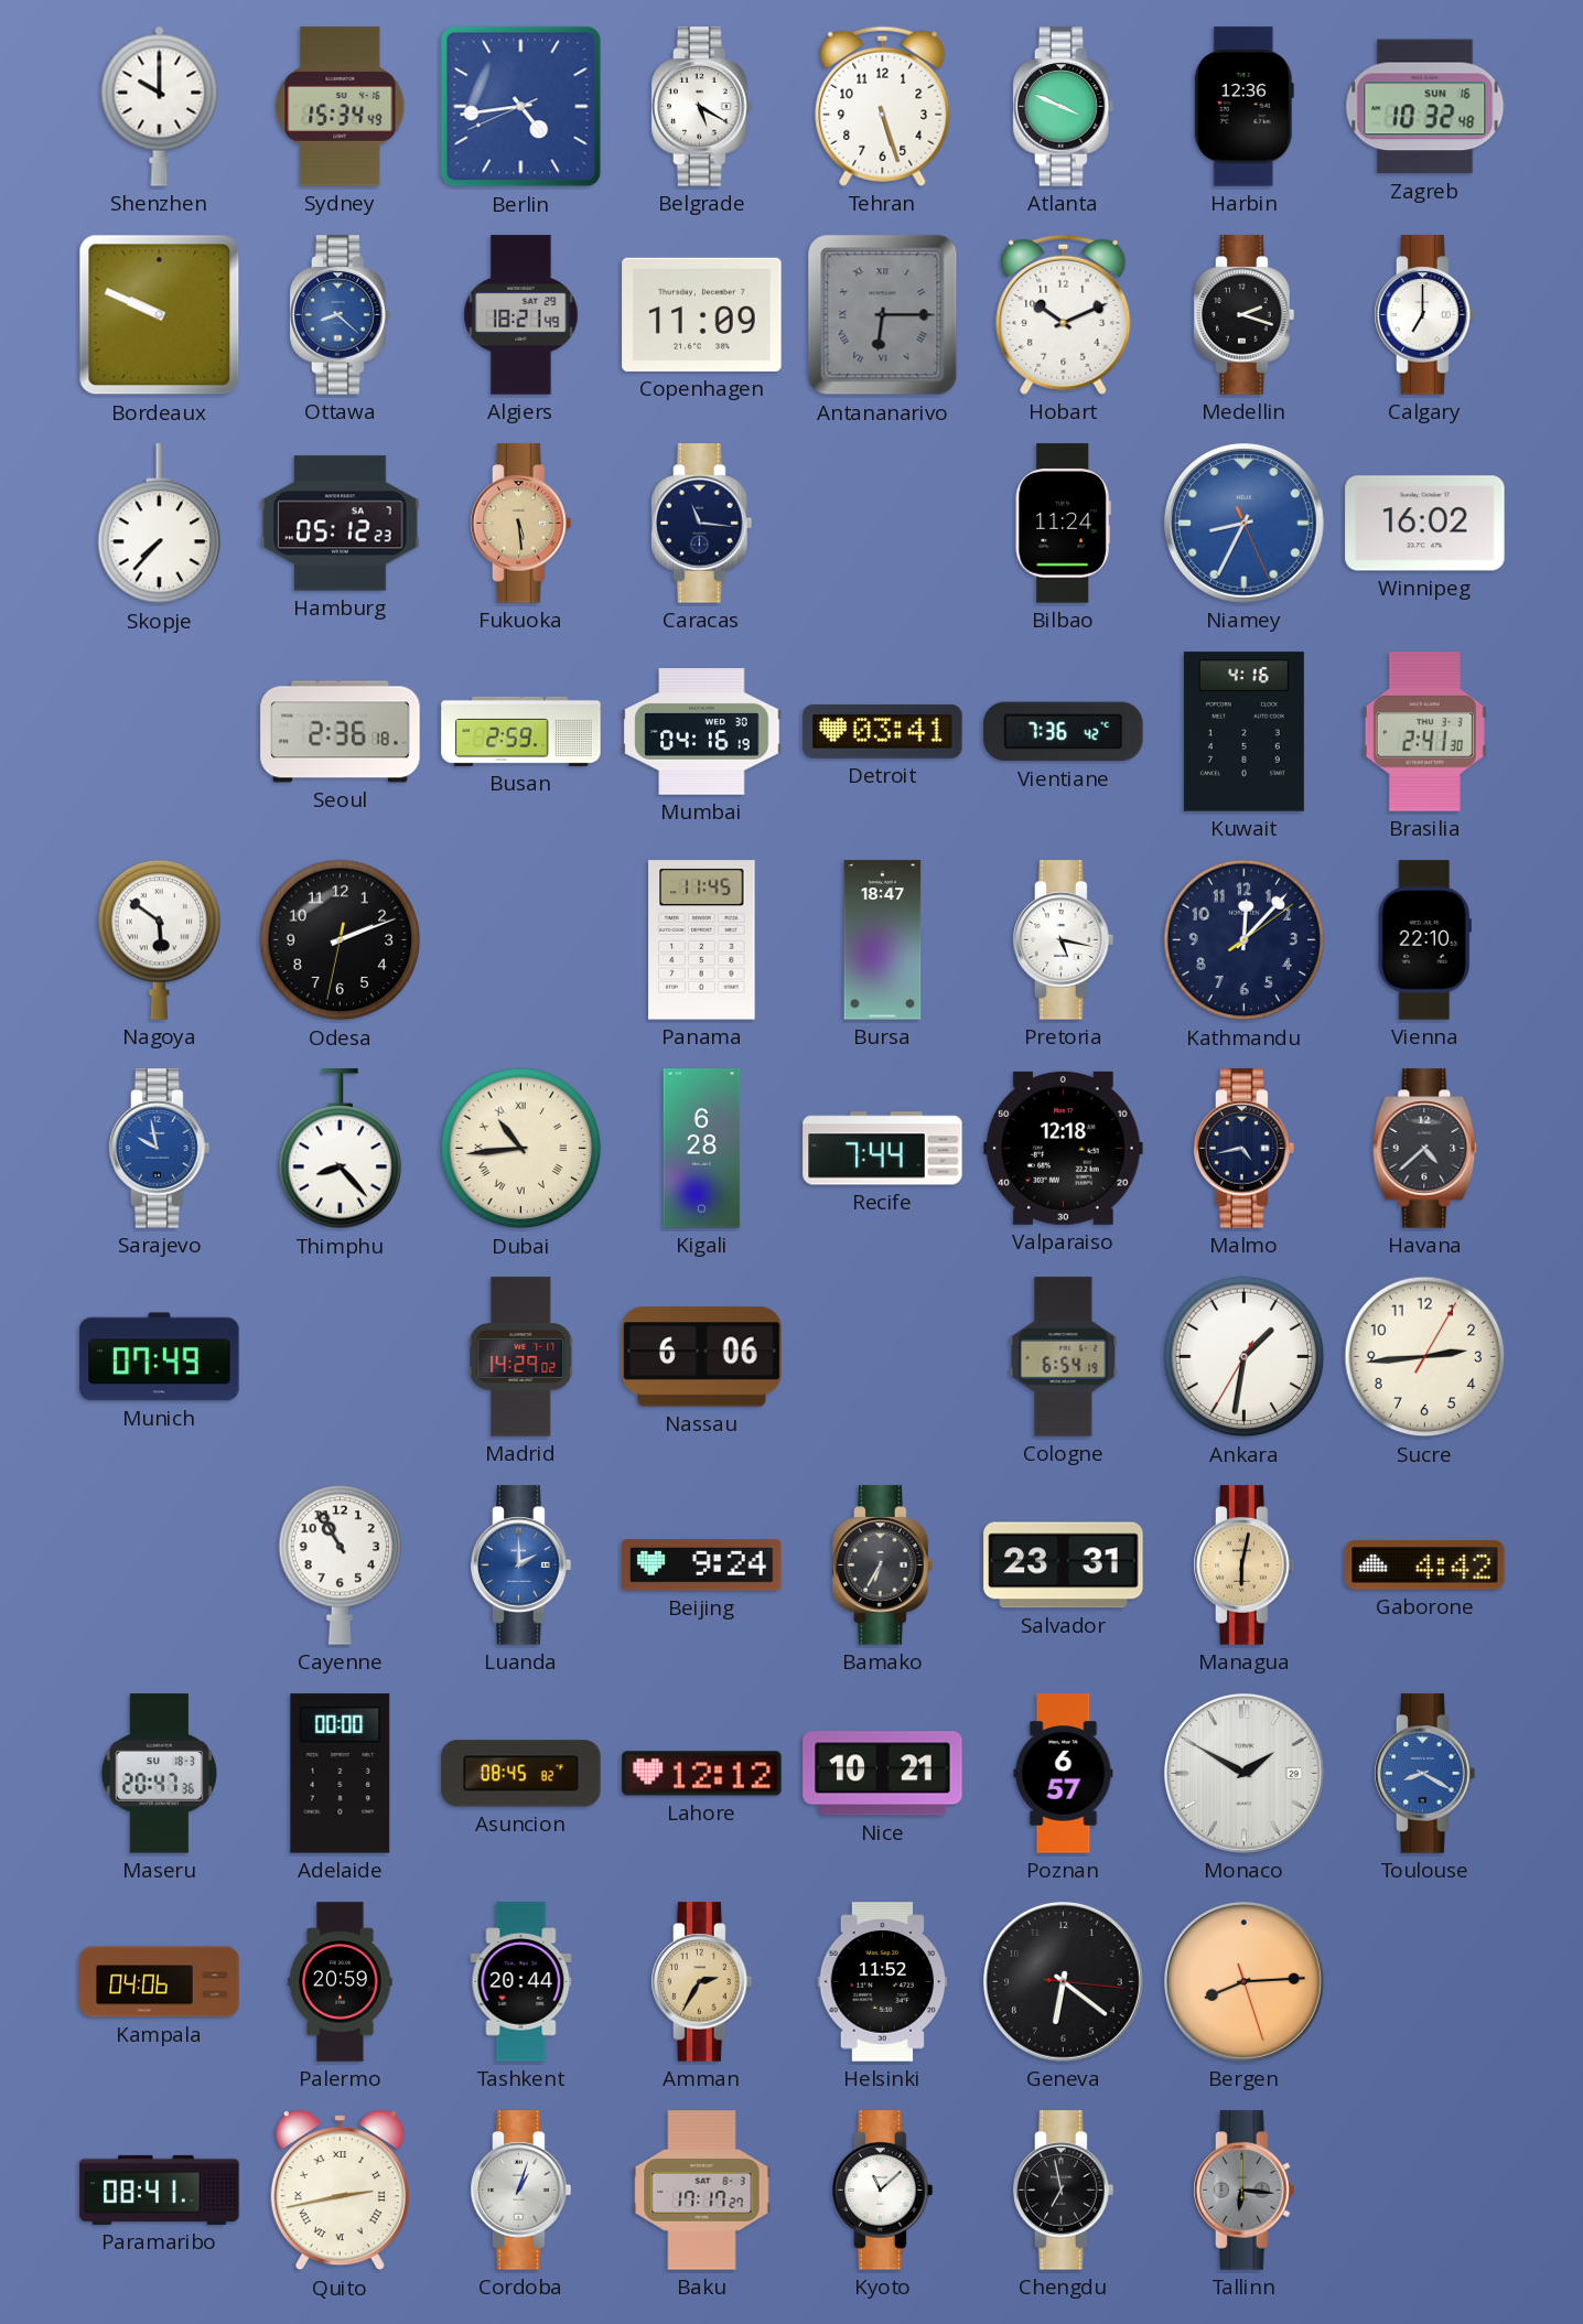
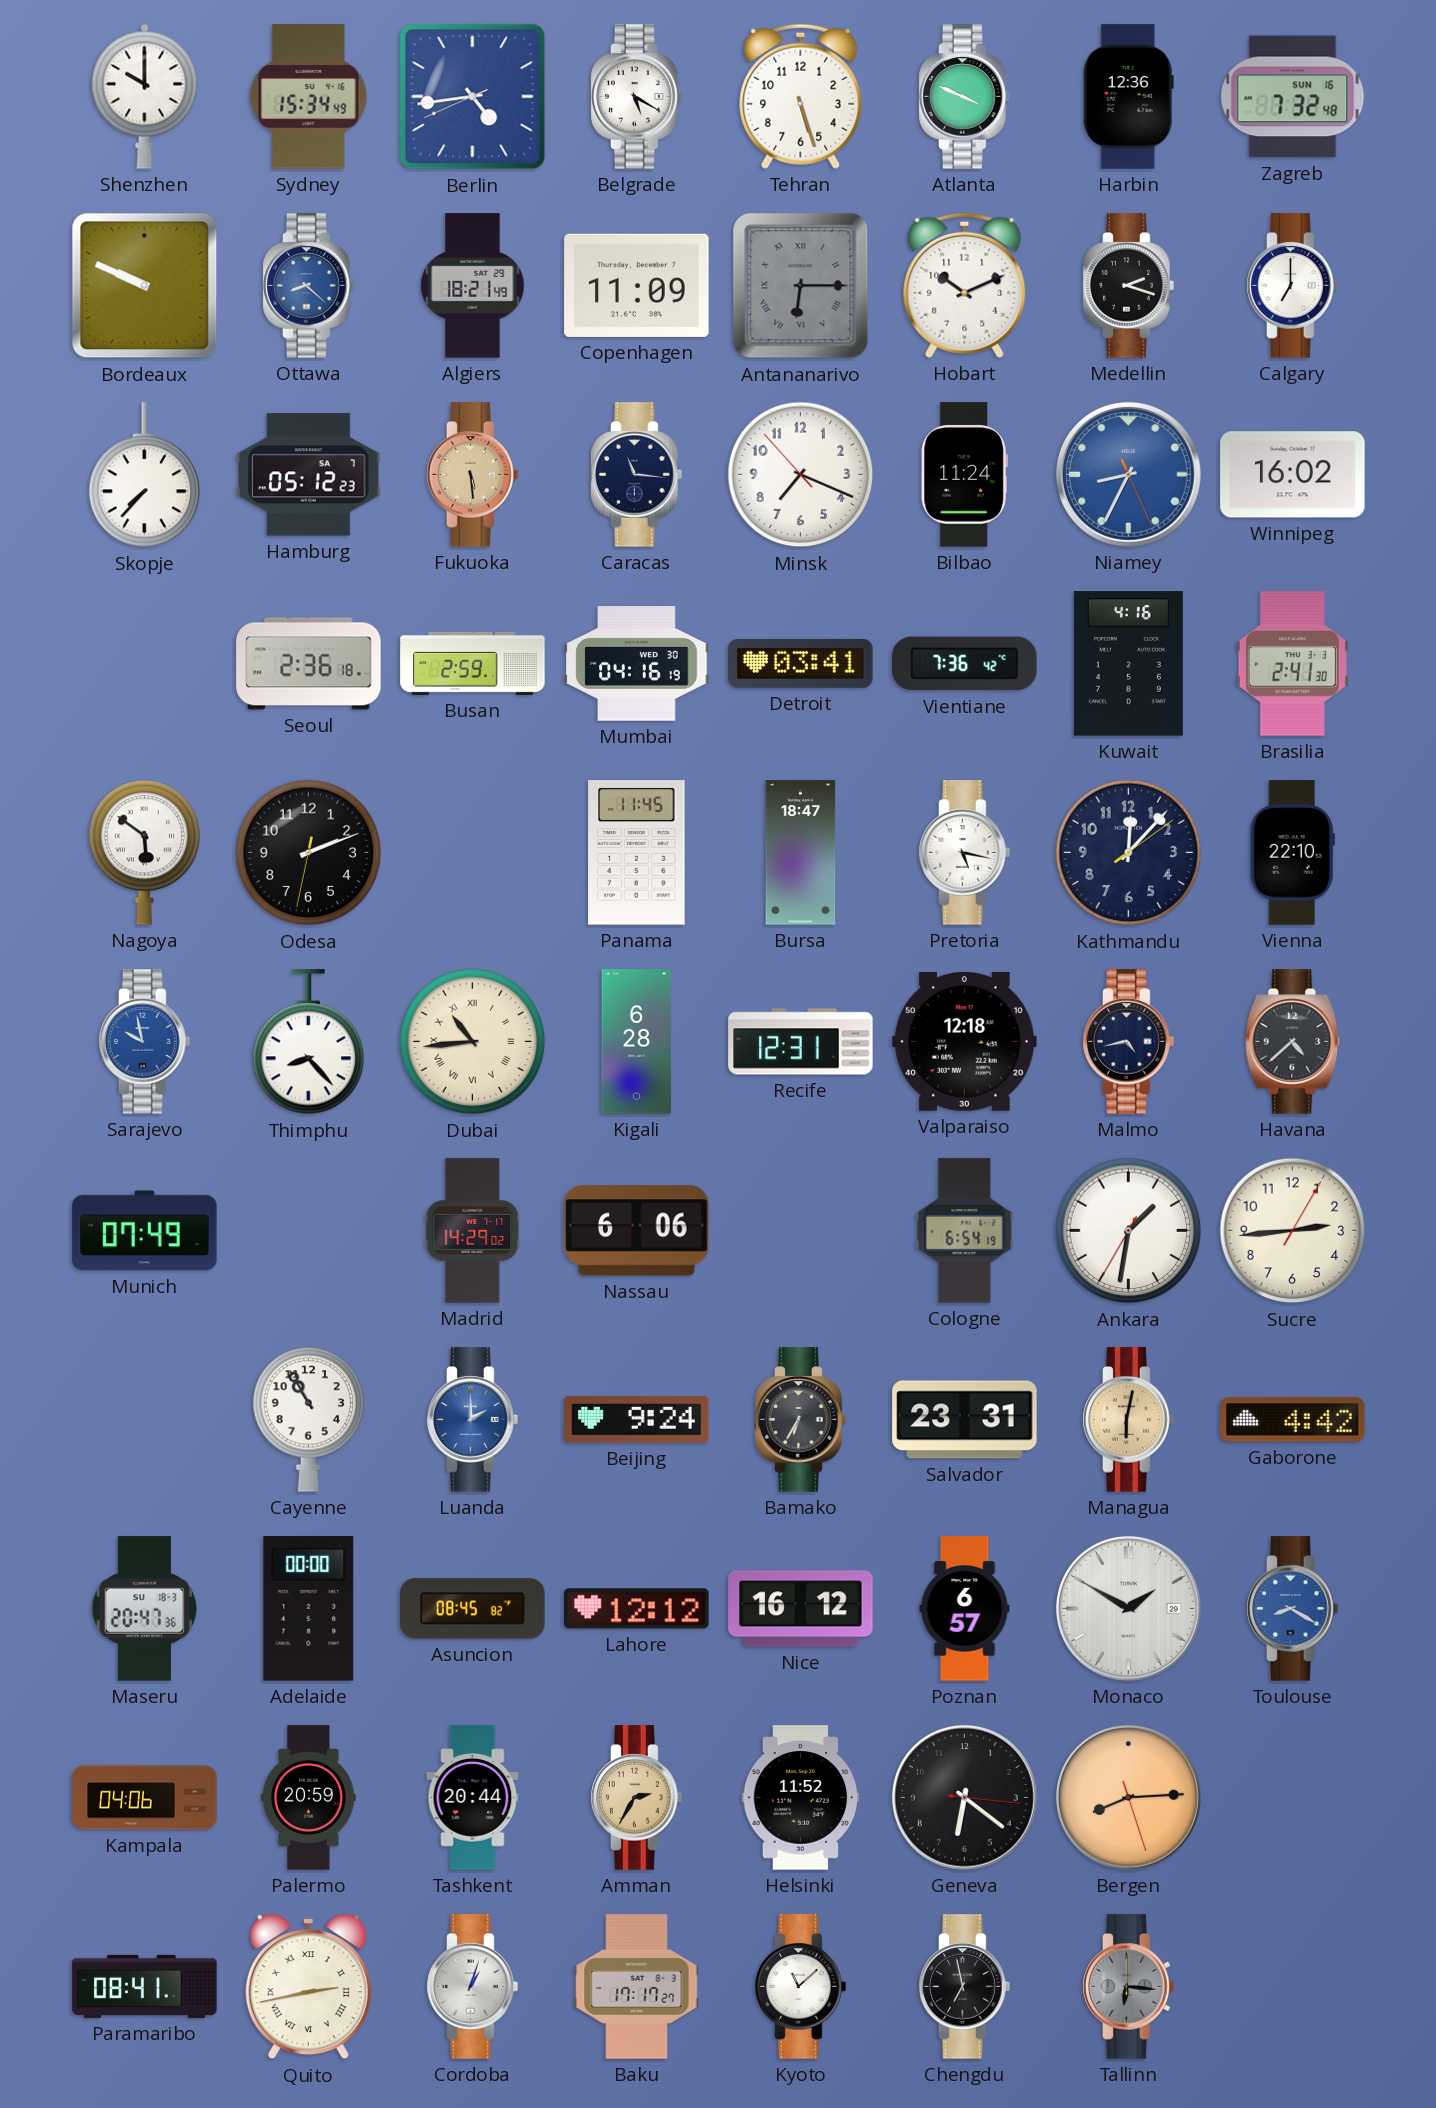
Zagreb: 10:32 -> 7:32 (1293, 97)
Minsk: none -> 7:18 (801, 475)
Recife: 7:44 -> 12:31 (801, 1042)
Nice: 10:21 -> 16:12 (801, 1609)
